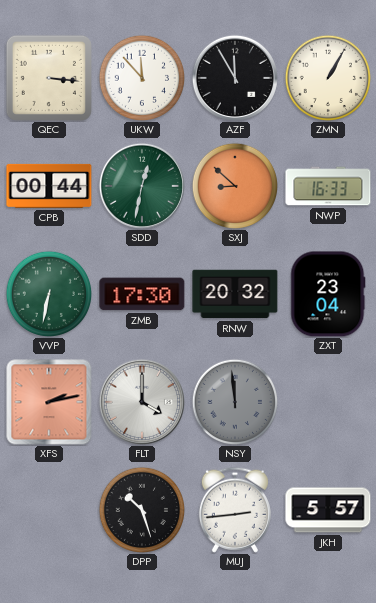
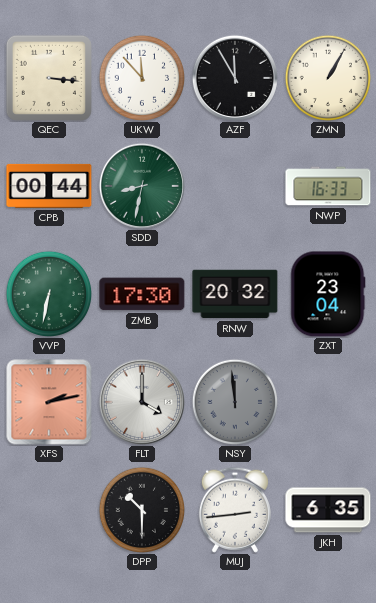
SDD: 12:32 -> 8:32 (142, 186)
SXJ: 8:52 -> none (235, 186)
DPP: 10:27 -> 10:30 (142, 510)
JKH: 5:57 -> 6:35 (328, 510)
